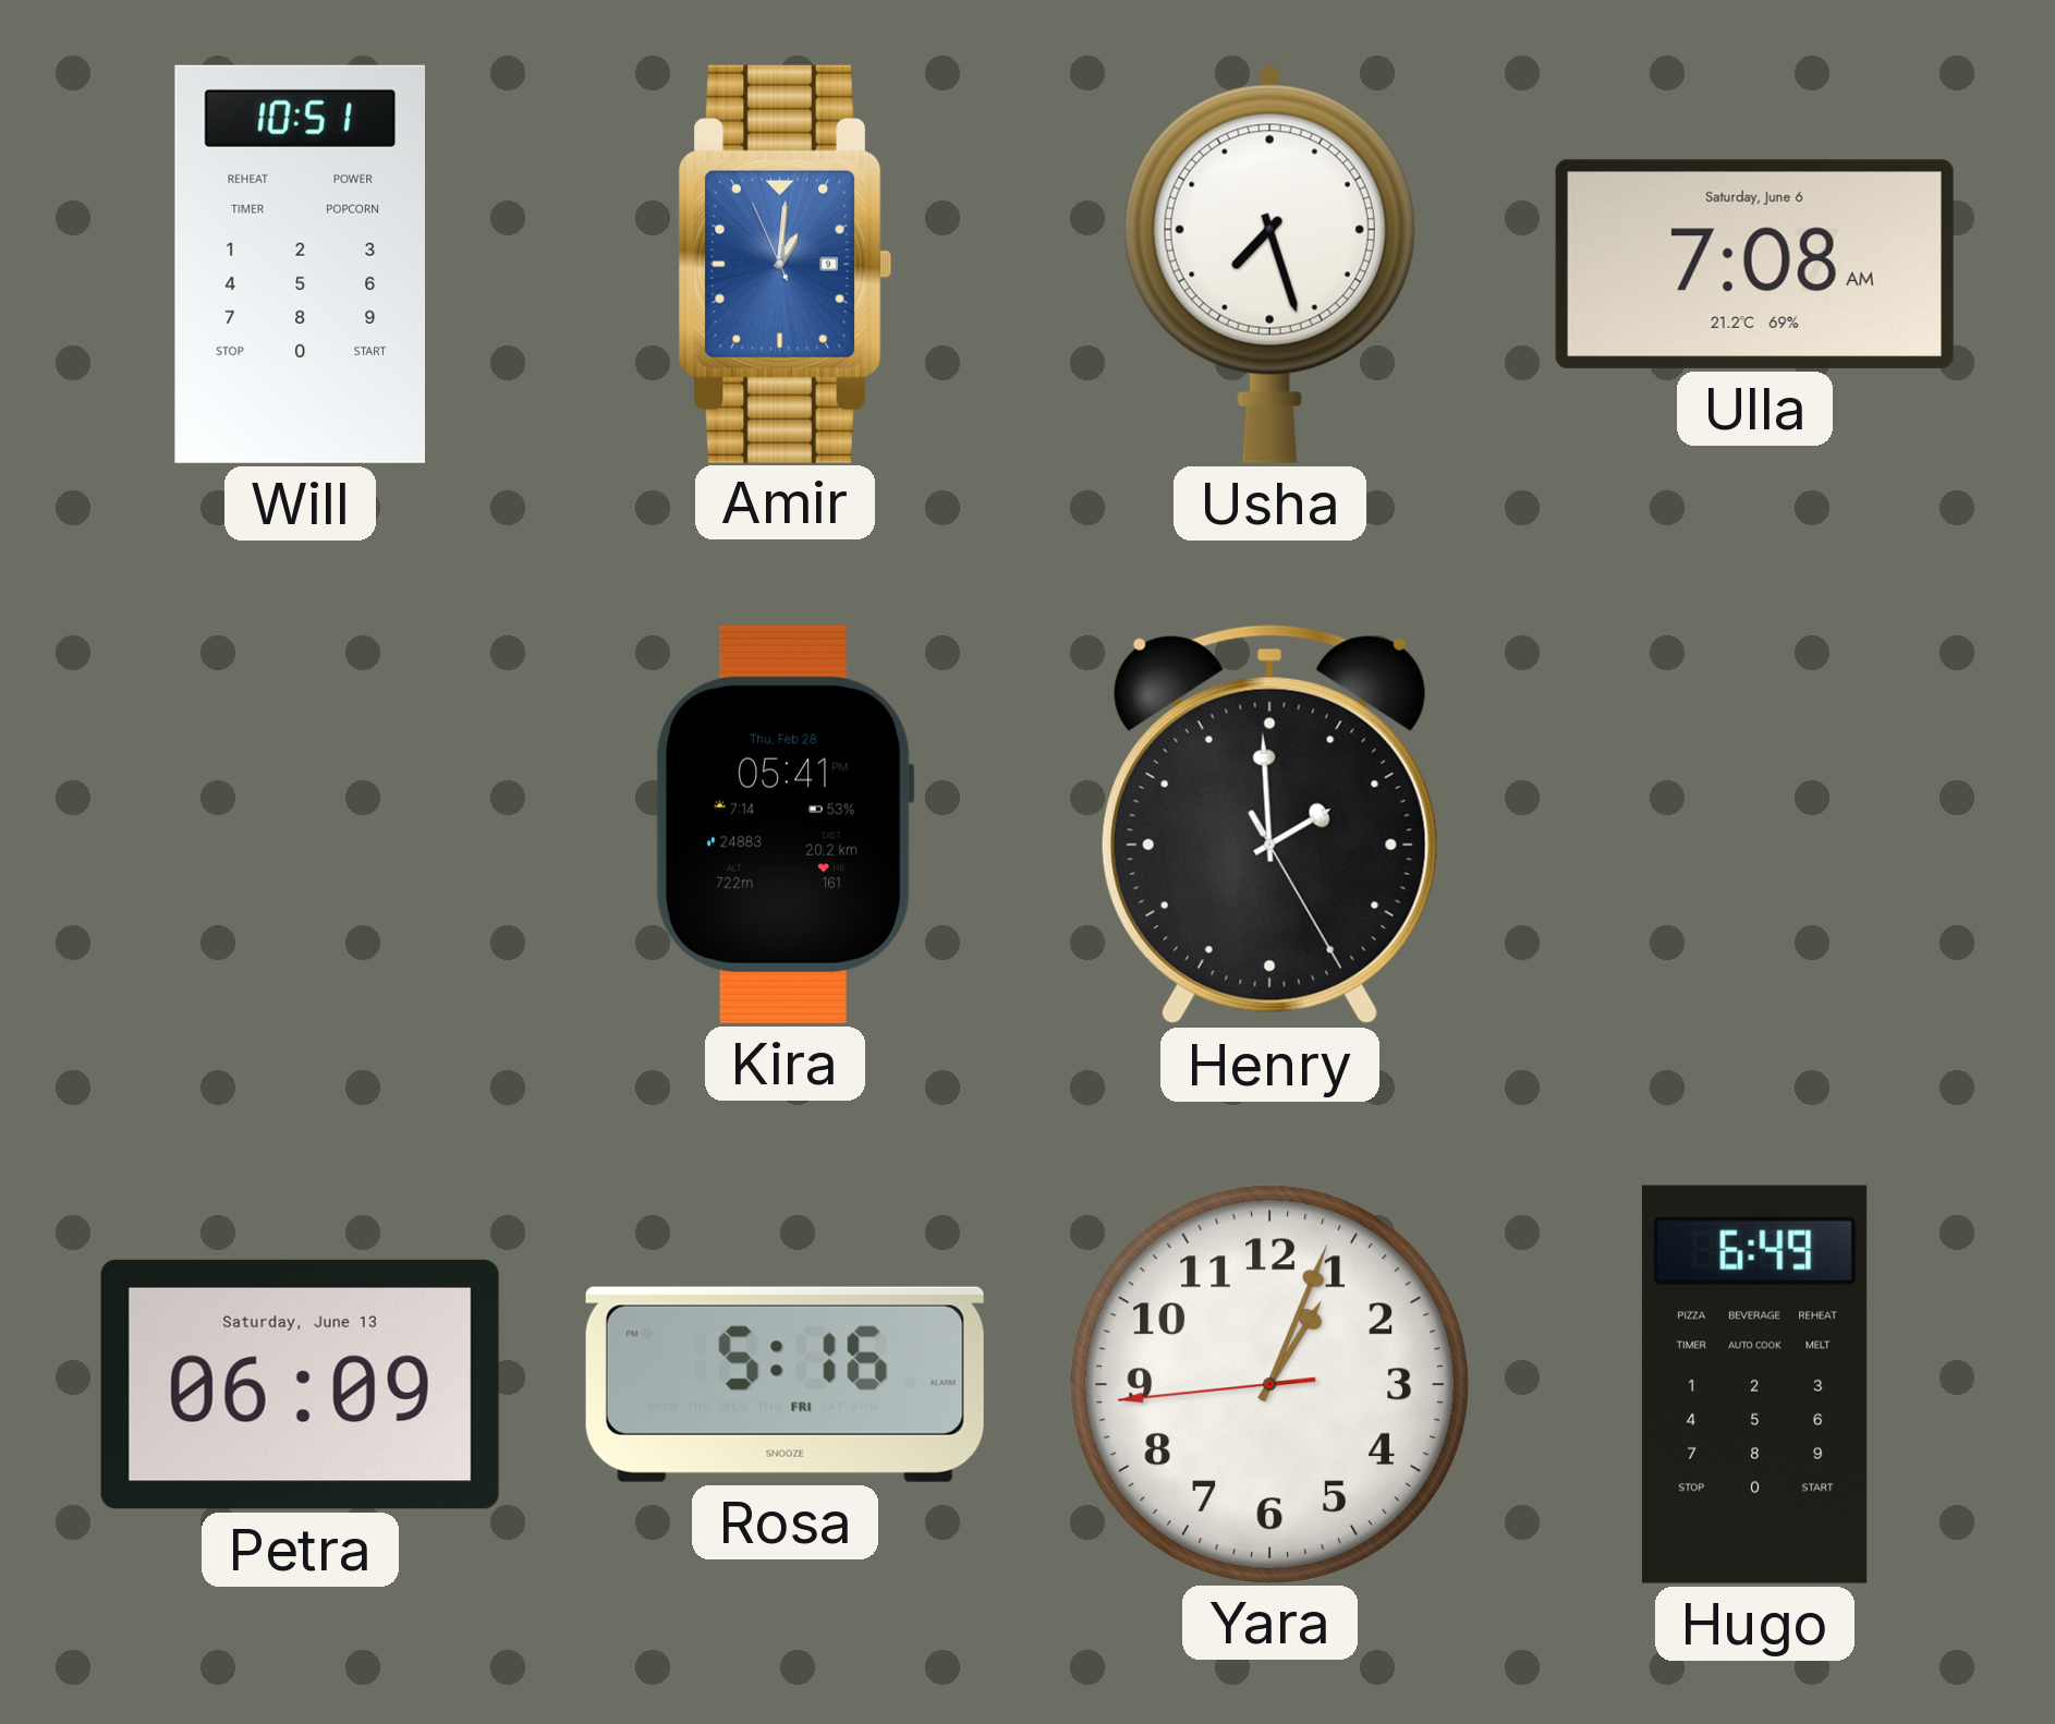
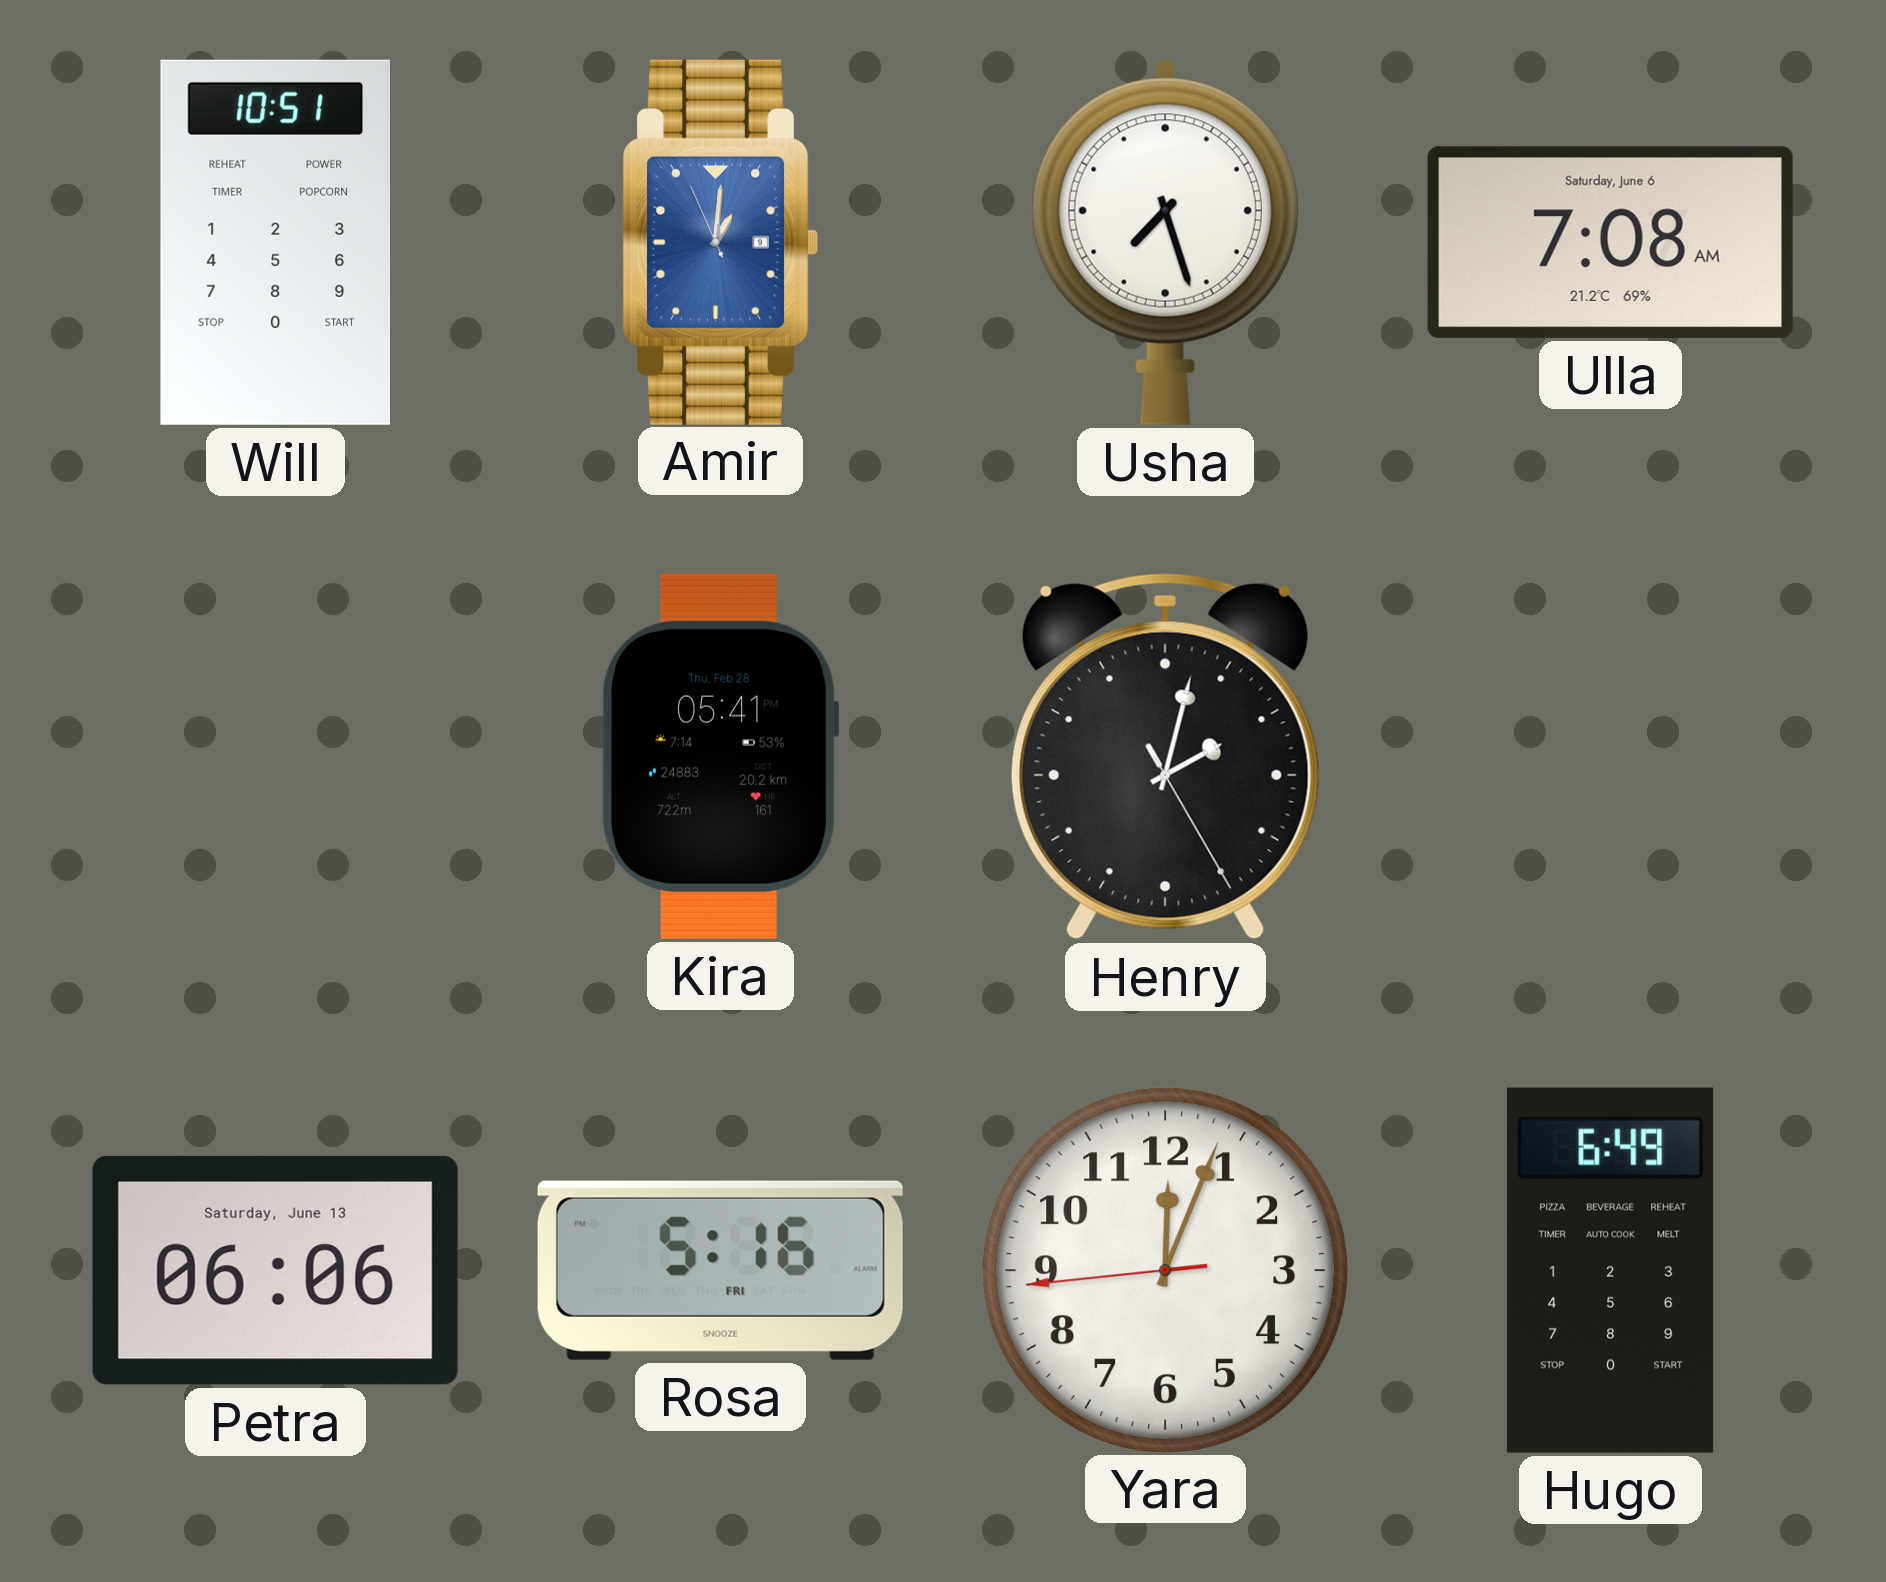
Henry: 1:59 -> 2:02 (1165, 757)
Petra: 06:09 -> 06:06 (275, 1270)
Yara: 1:03 -> 12:03 (1165, 1270)
